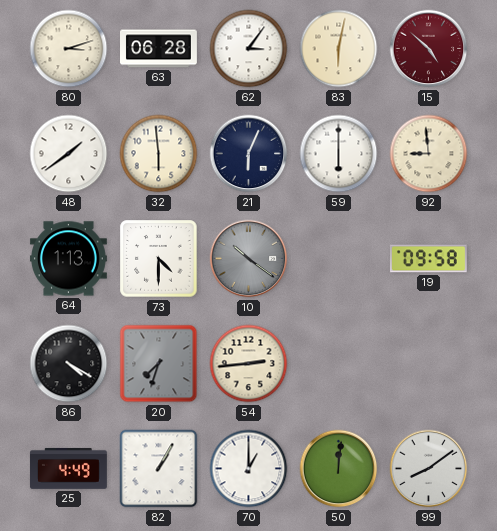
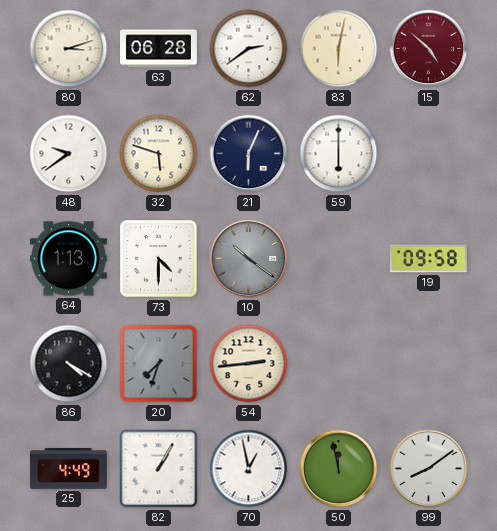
62: 3:06 -> 2:39 (249, 49)
48: 1:39 -> 9:39 (69, 154)
32: 5:59 -> 5:48 (159, 154)
92: 8:59 -> none (429, 154)
70: 1:00 -> 12:58 (249, 469)
50: 12:01 -> 11:58 (339, 469)
